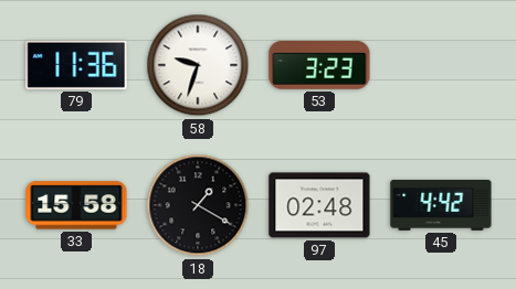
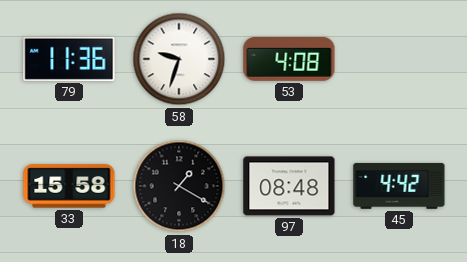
53: 3:23 -> 4:08 (289, 60)
97: 02:48 -> 08:48 (289, 186)
